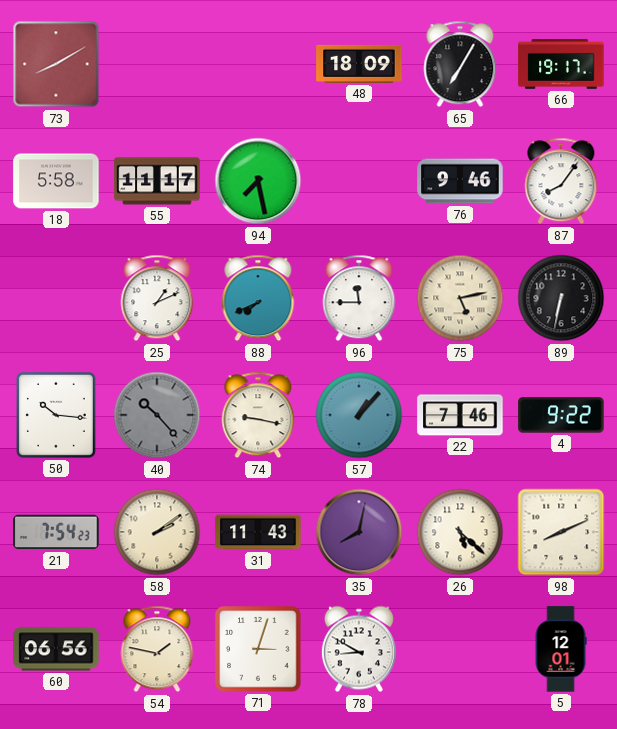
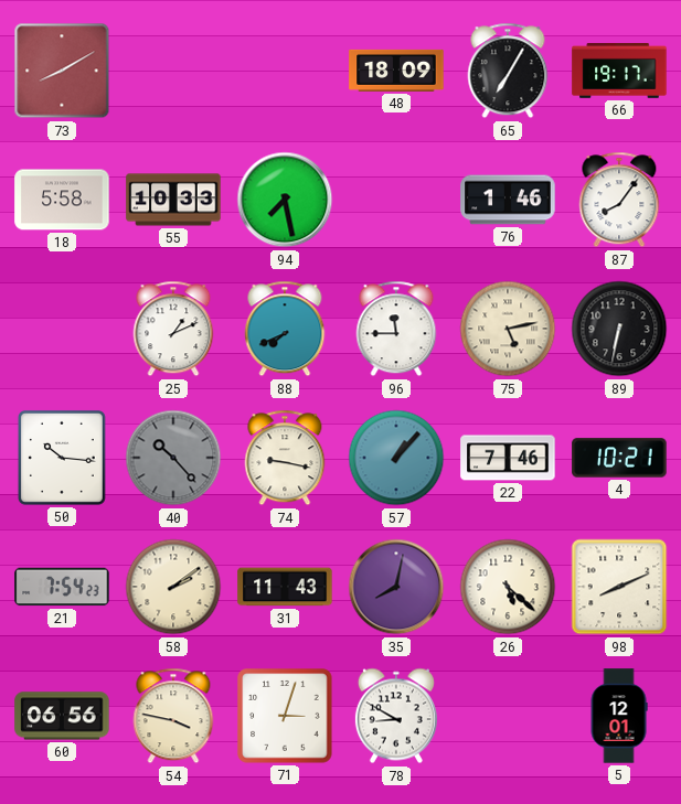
55: 11:17 -> 10:33 (173, 200)
76: 9:46 -> 1:46 (508, 200)
4: 9:22 -> 10:21 (619, 458)
54: 1:47 -> 3:47 (173, 716)
